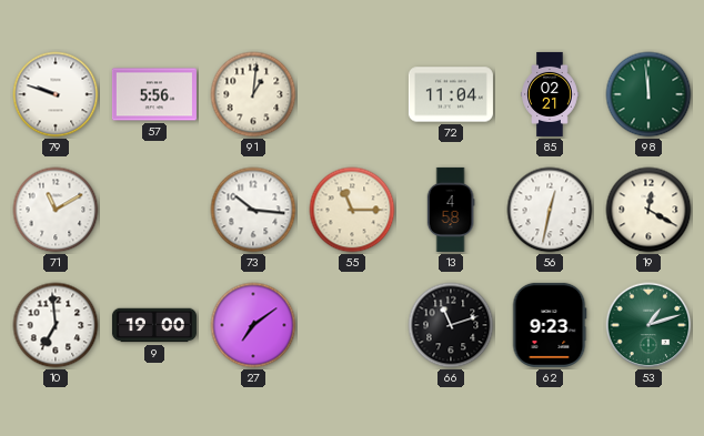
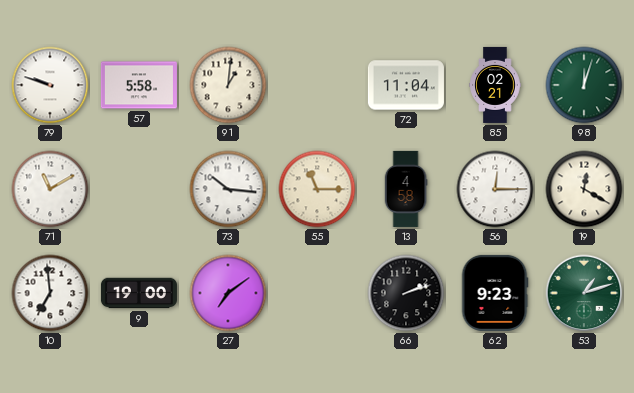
57: 5:56 -> 5:58 (139, 85)
98: 11:59 -> 12:03 (584, 85)
56: 12:32 -> 12:15 (495, 189)
66: 11:12 -> 2:12 (406, 293)
